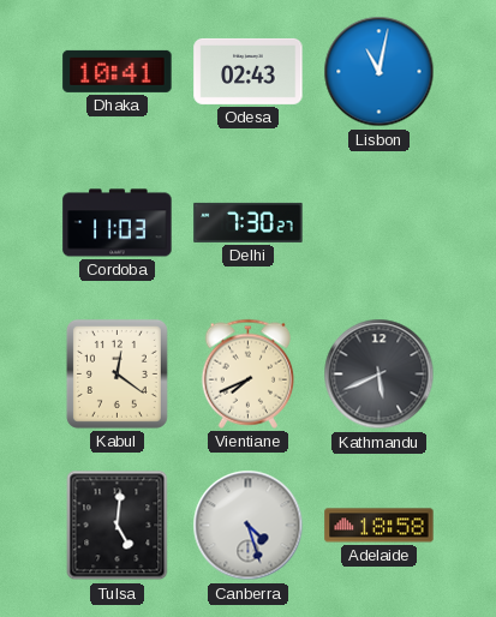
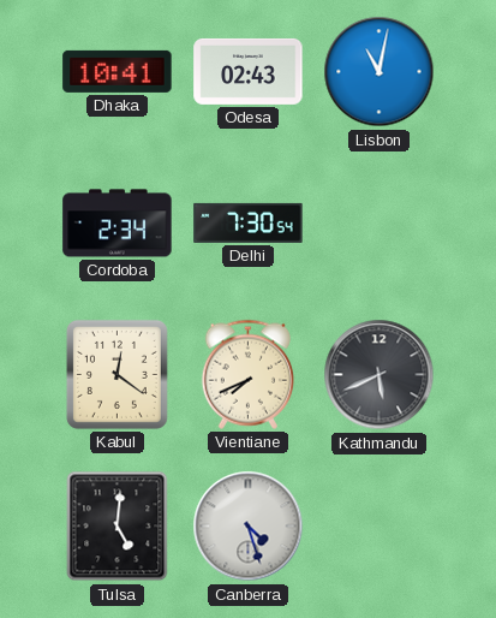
Cordoba: 11:03 -> 2:34 (118, 224)
Delhi: 7:30:27 -> 7:30:54 (249, 222)
Adelaide: 18:58 -> none (380, 526)
